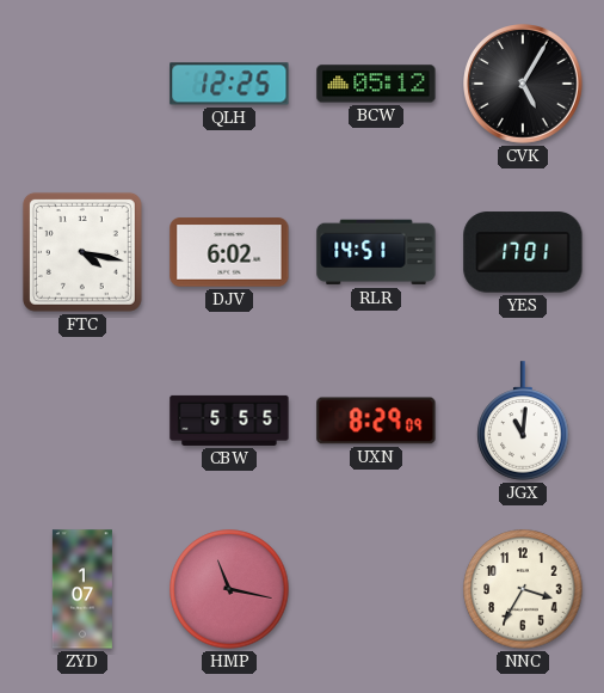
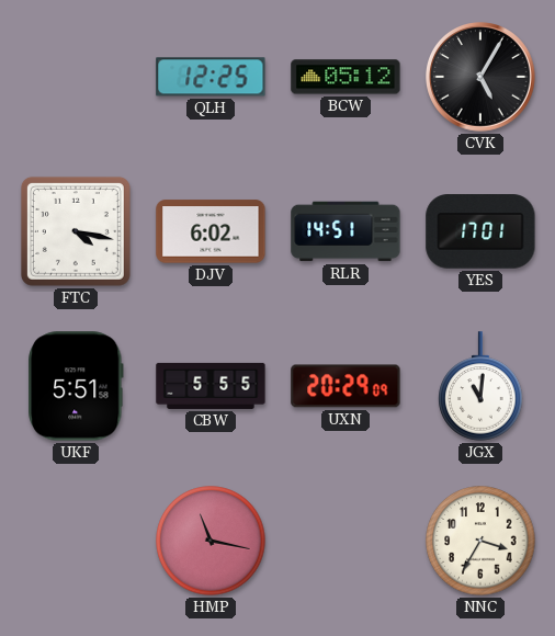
UKF: none -> 5:51 (76, 386)
UXN: 8:29 -> 20:29 (346, 386)
ZYD: 1:07 -> none (82, 589)
